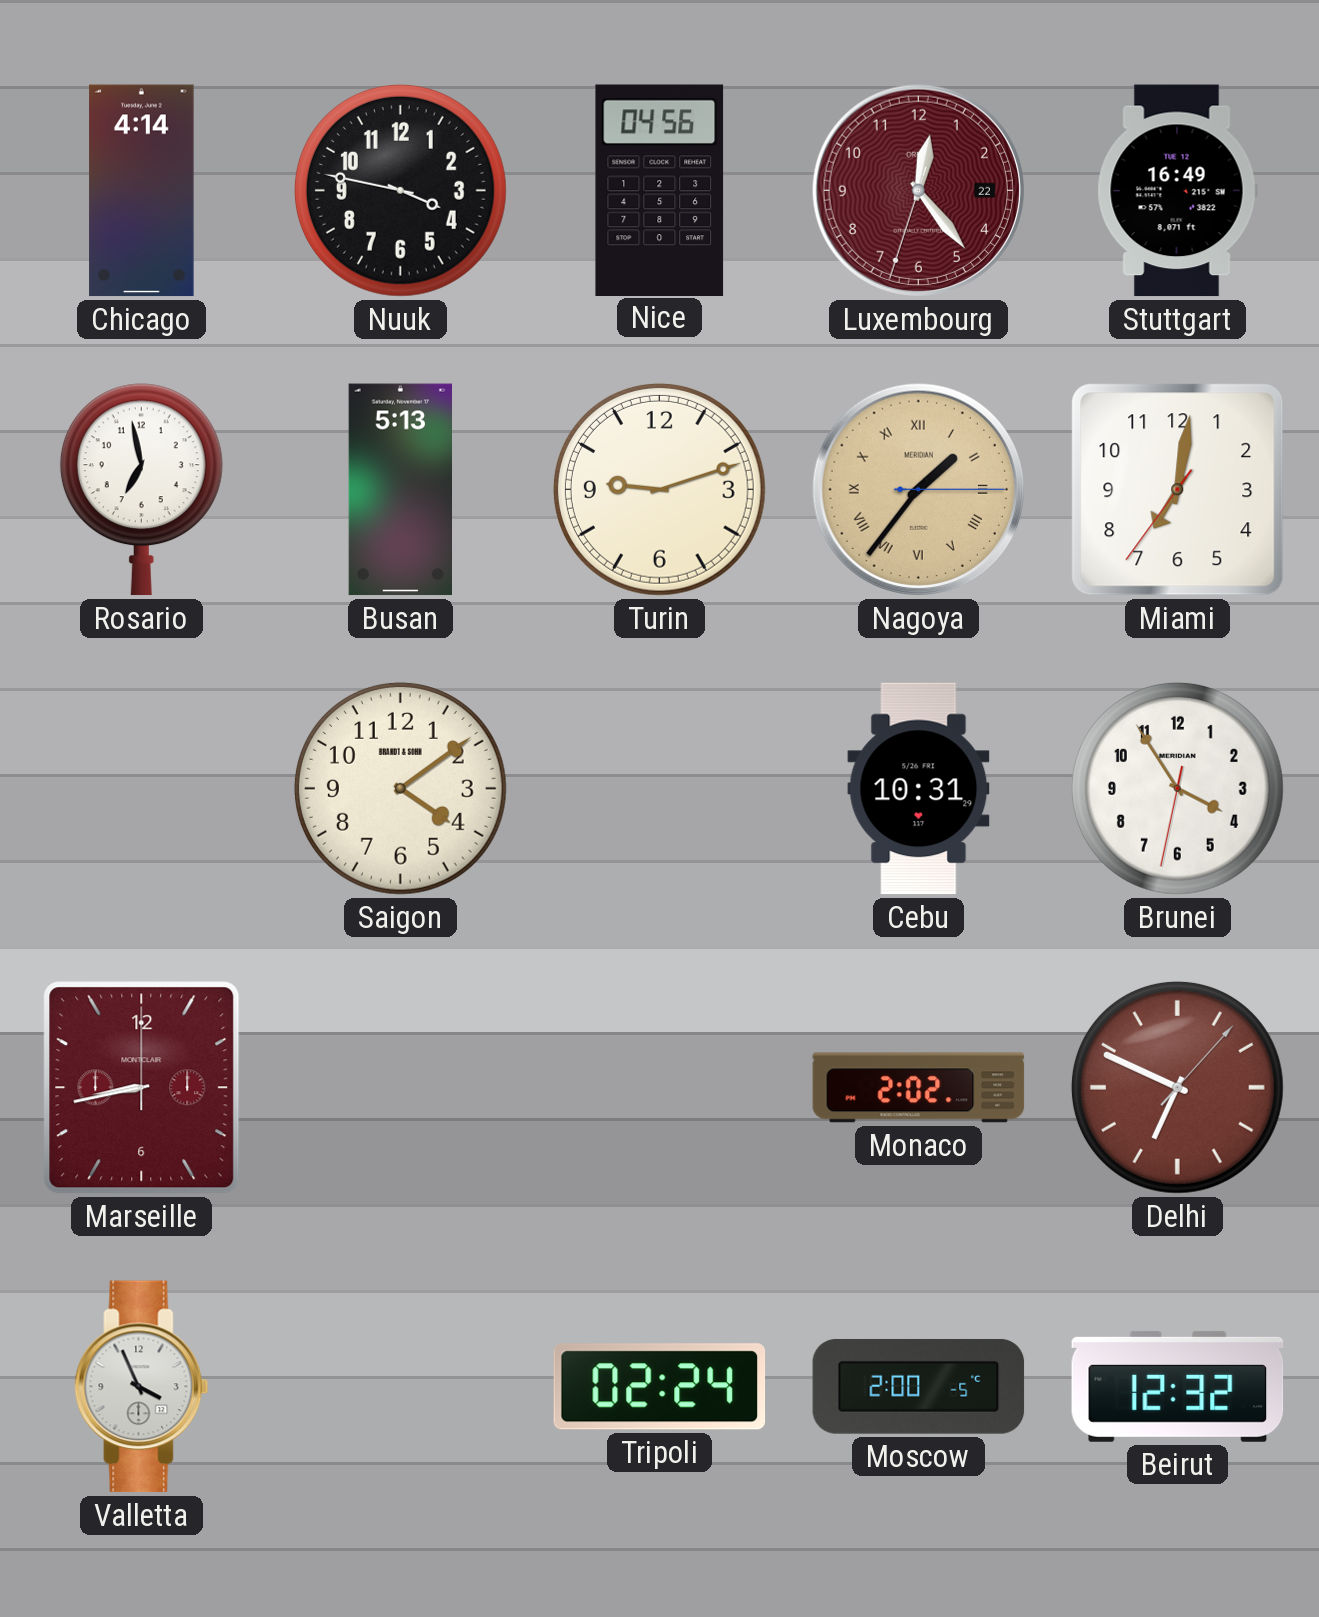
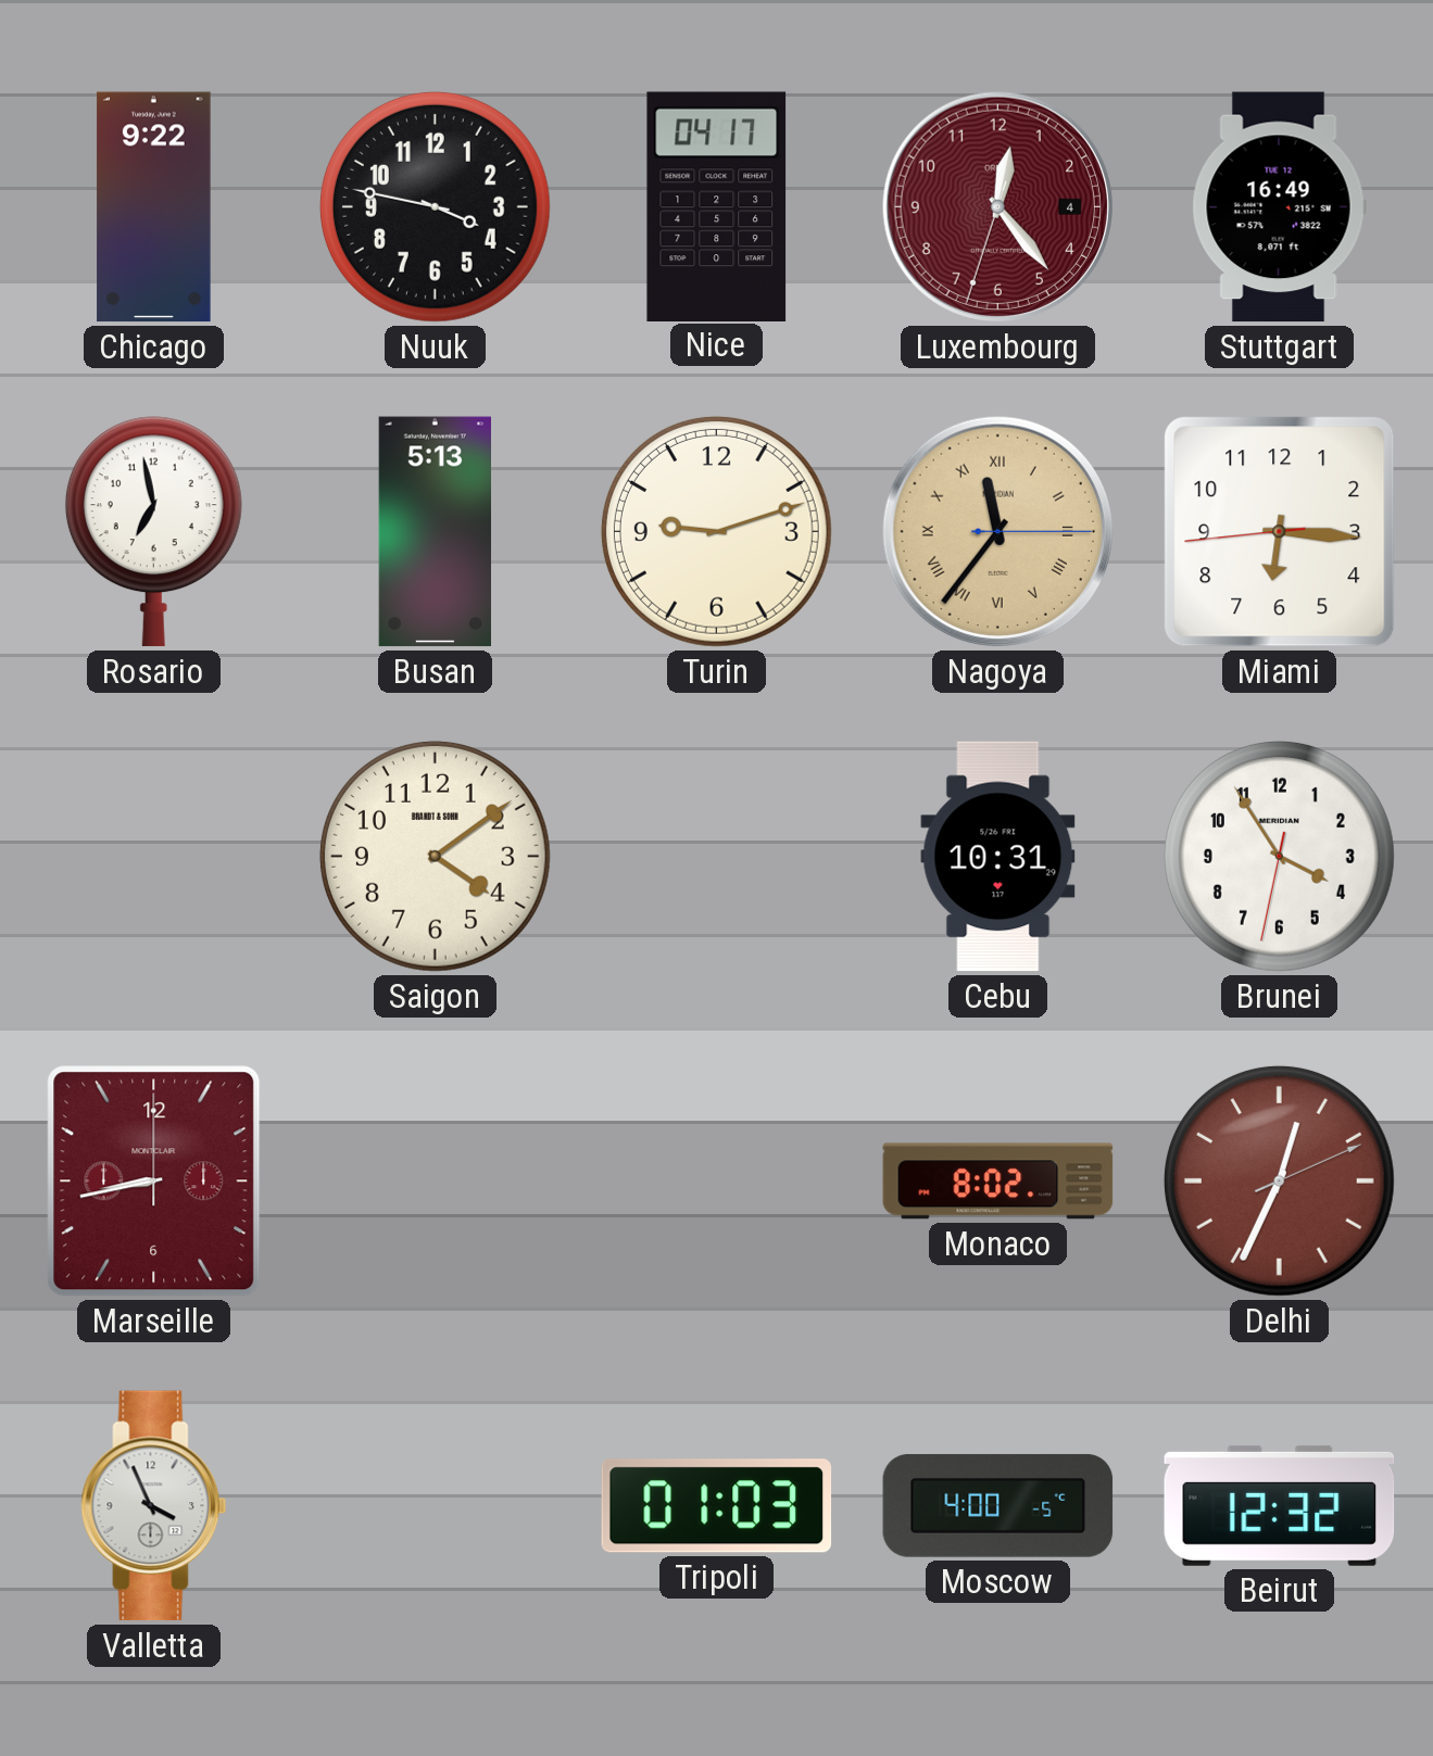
Chicago: 4:14 -> 9:22 (154, 207)
Nice: 04:56 -> 04:17 (717, 206)
Luxembourg date: 22 -> 4 (997, 206)
Nagoya: 1:36 -> 11:36 (997, 531)
Miami: 7:01 -> 6:15 (1280, 532)
Monaco: 2:02 -> 8:02 (998, 1182)
Delhi: 6:49 -> 12:34 (1279, 1180)
Tripoli: 02:24 -> 01:03 (717, 1506)
Moscow: 2:00 -> 4:00 (998, 1505)
